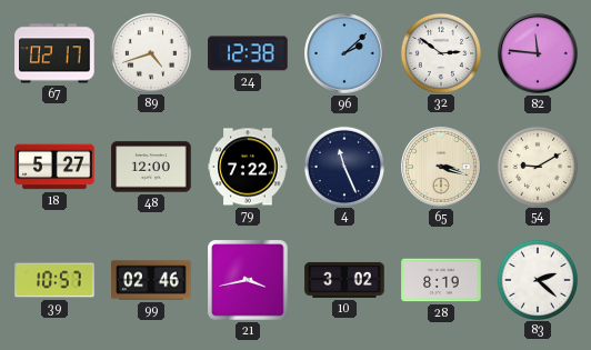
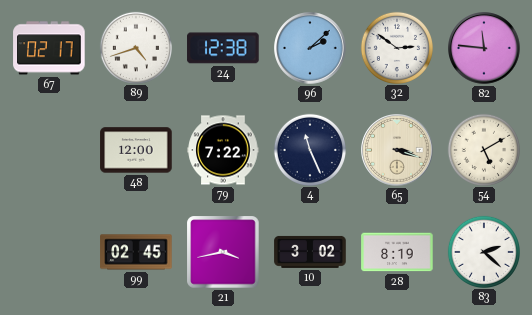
18: 5:27 -> none (54, 167)
54: 9:10 -> 5:10 (483, 149)
39: 10:57 -> none (54, 280)
99: 02:46 -> 02:45 (136, 252)
